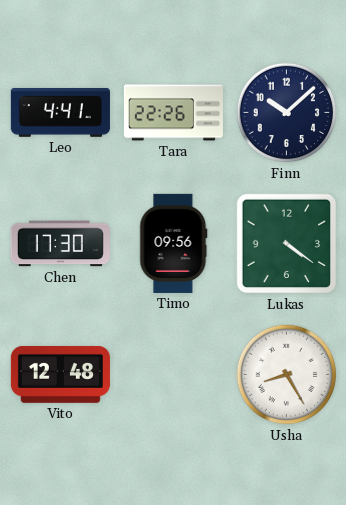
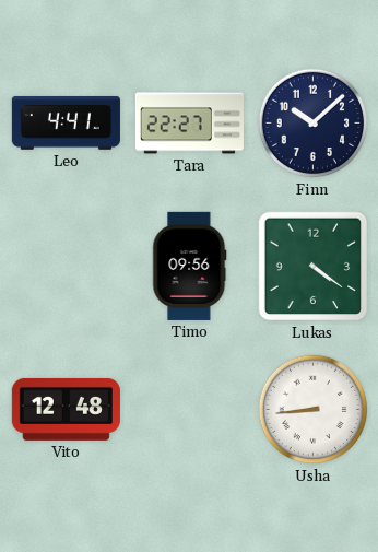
Tara: 22:26 -> 22:27 (189, 124)
Chen: 17:30 -> none (60, 244)
Usha: 8:25 -> 8:44 (314, 410)
